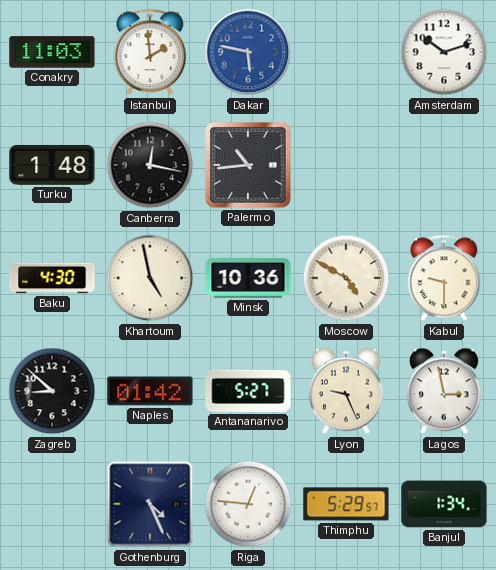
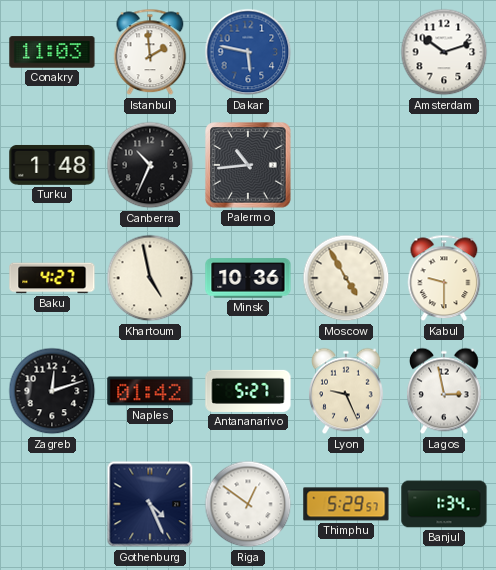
Canberra: 12:17 -> 10:34 (150, 165)
Baku: 4:30 -> 4:27 (52, 278)
Moscow: 4:50 -> 4:55 (346, 278)
Zagreb: 8:52 -> 12:12 (52, 391)
Riga: 12:46 -> 12:51 (248, 504)
